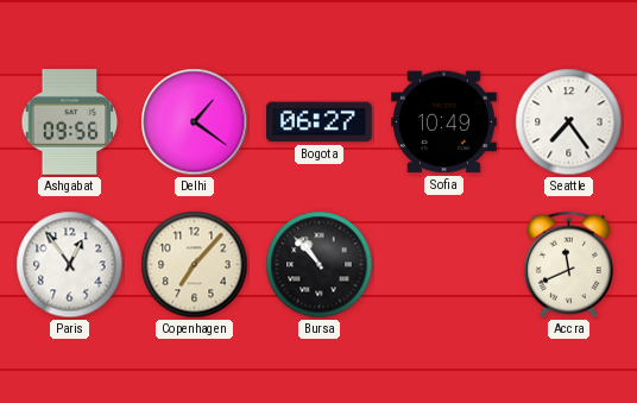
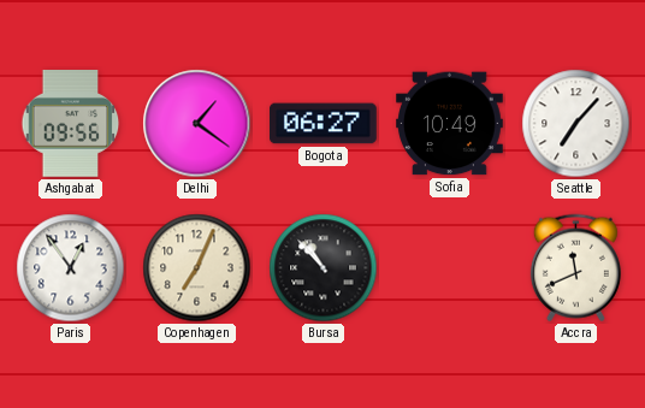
Seattle: 7:24 -> 7:07 (576, 124)
Copenhagen: 7:07 -> 7:04 (197, 268)
